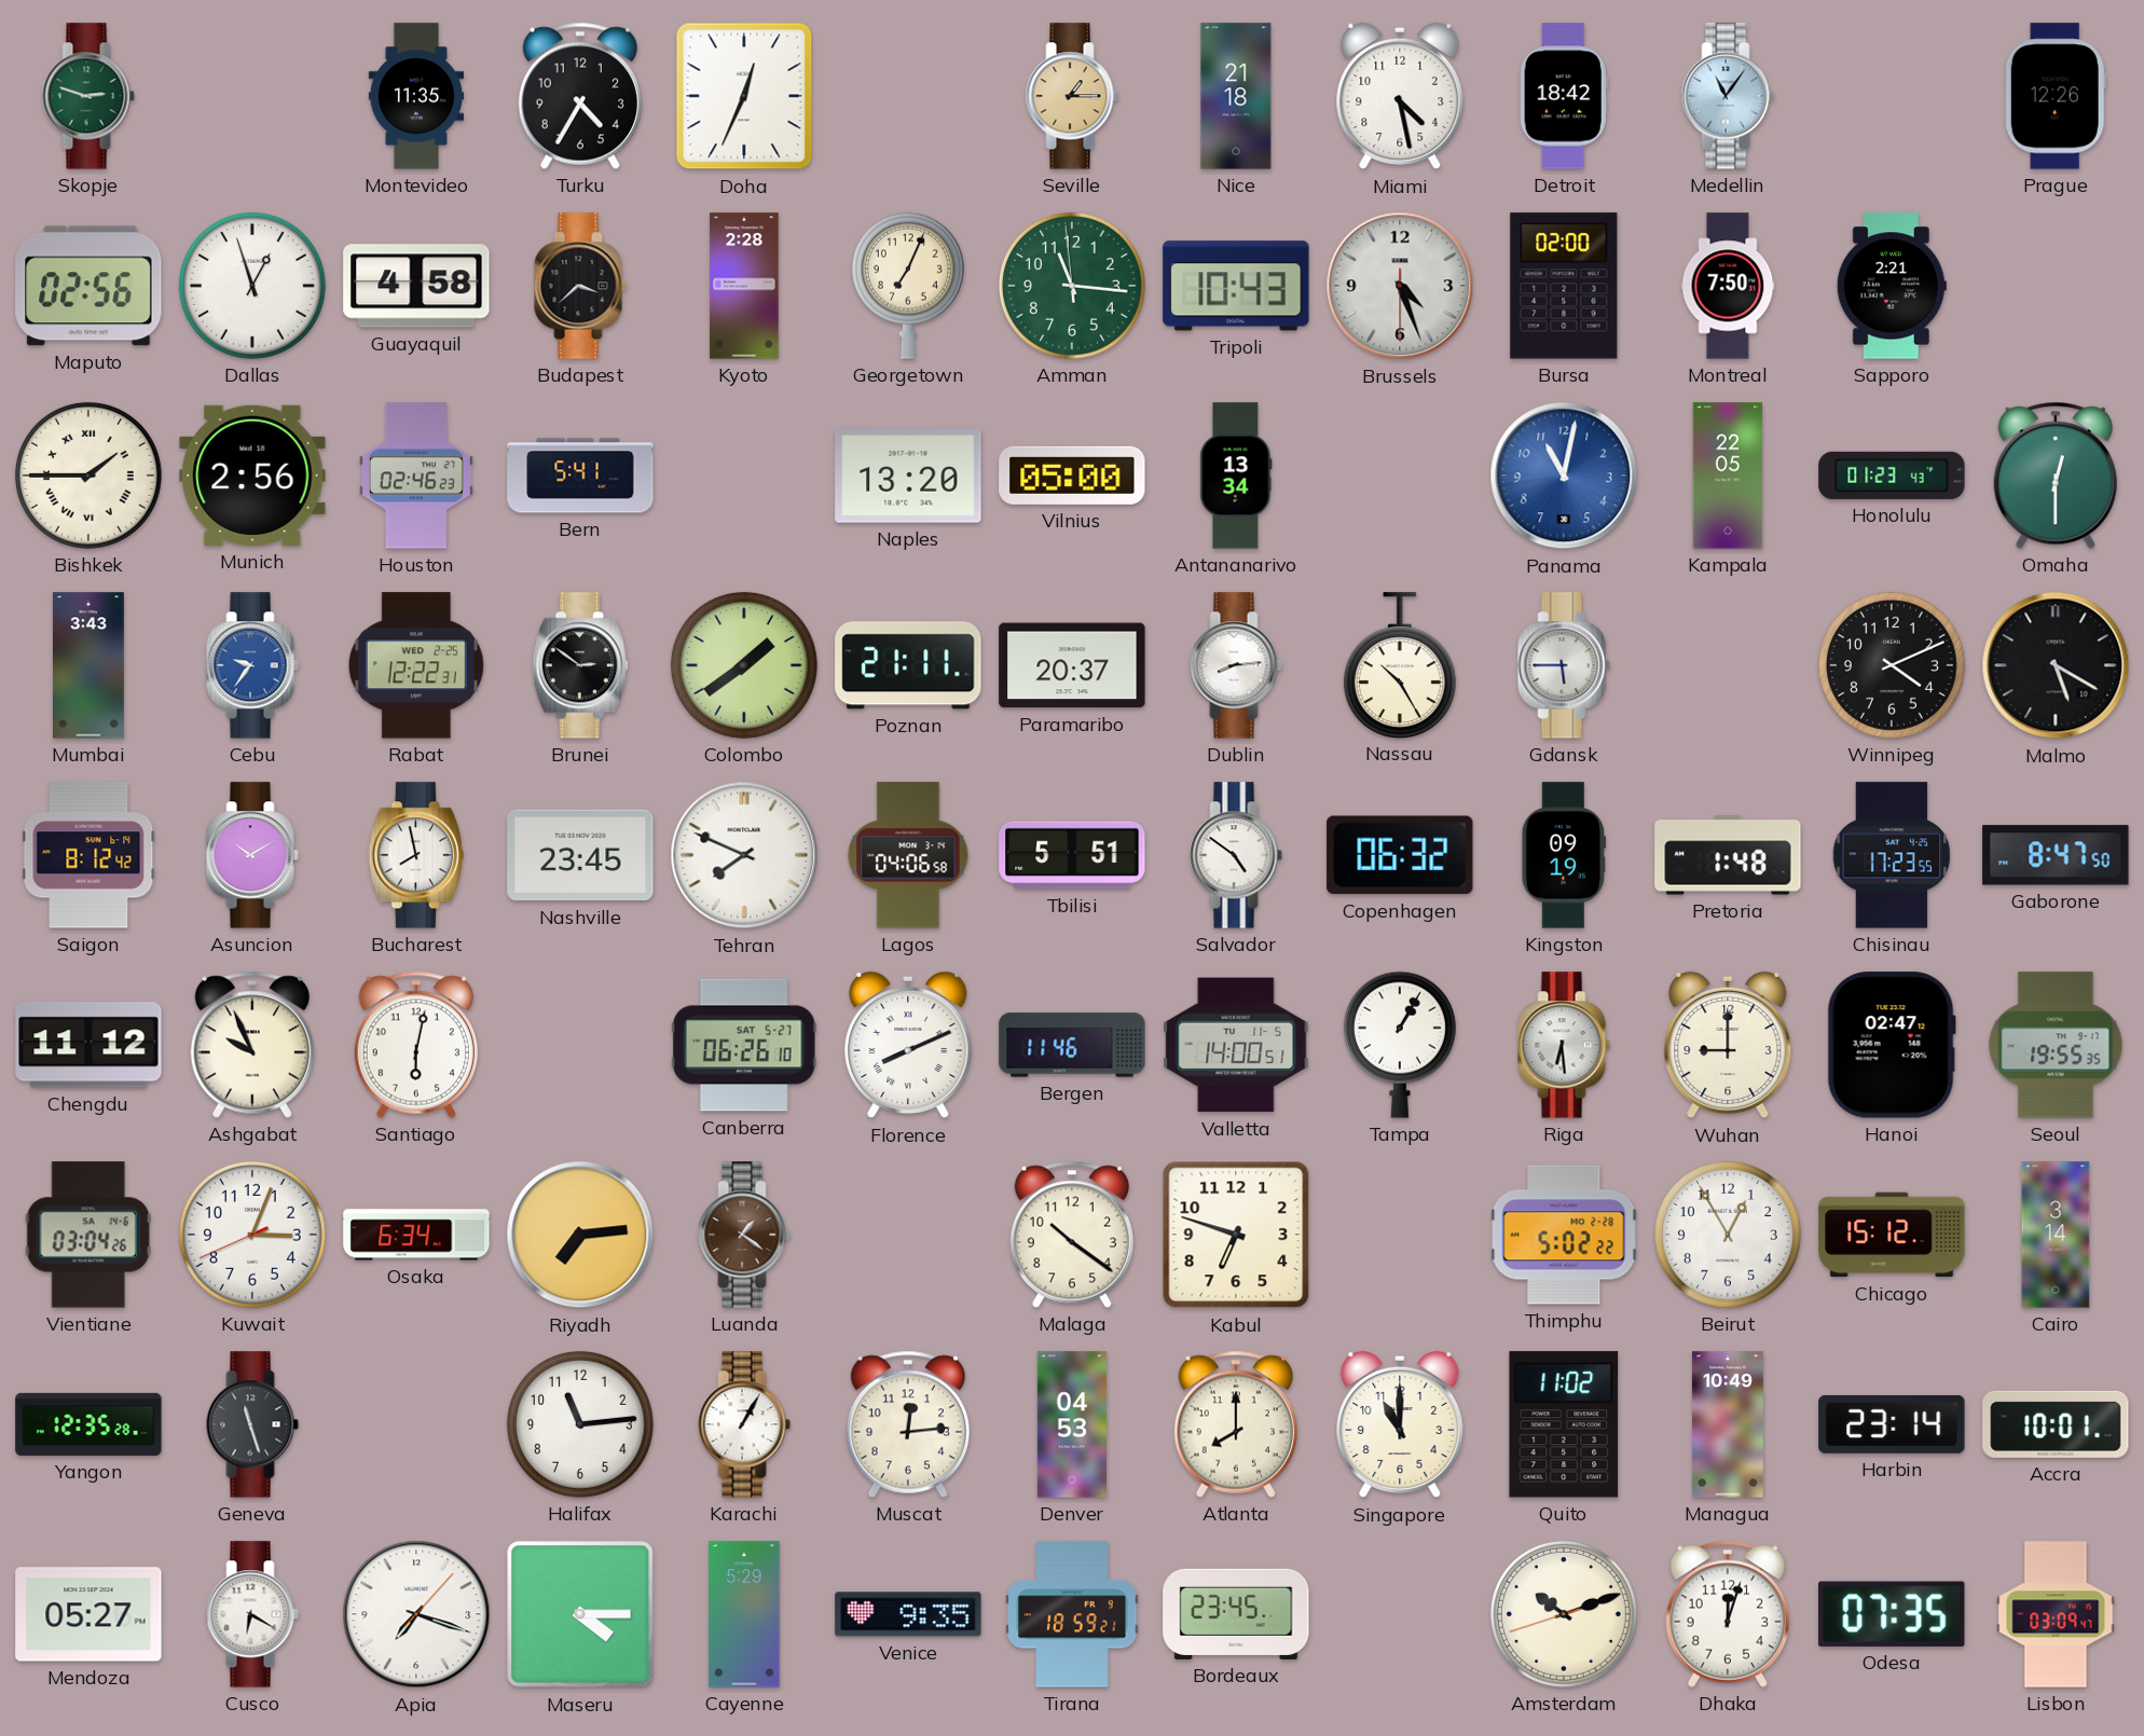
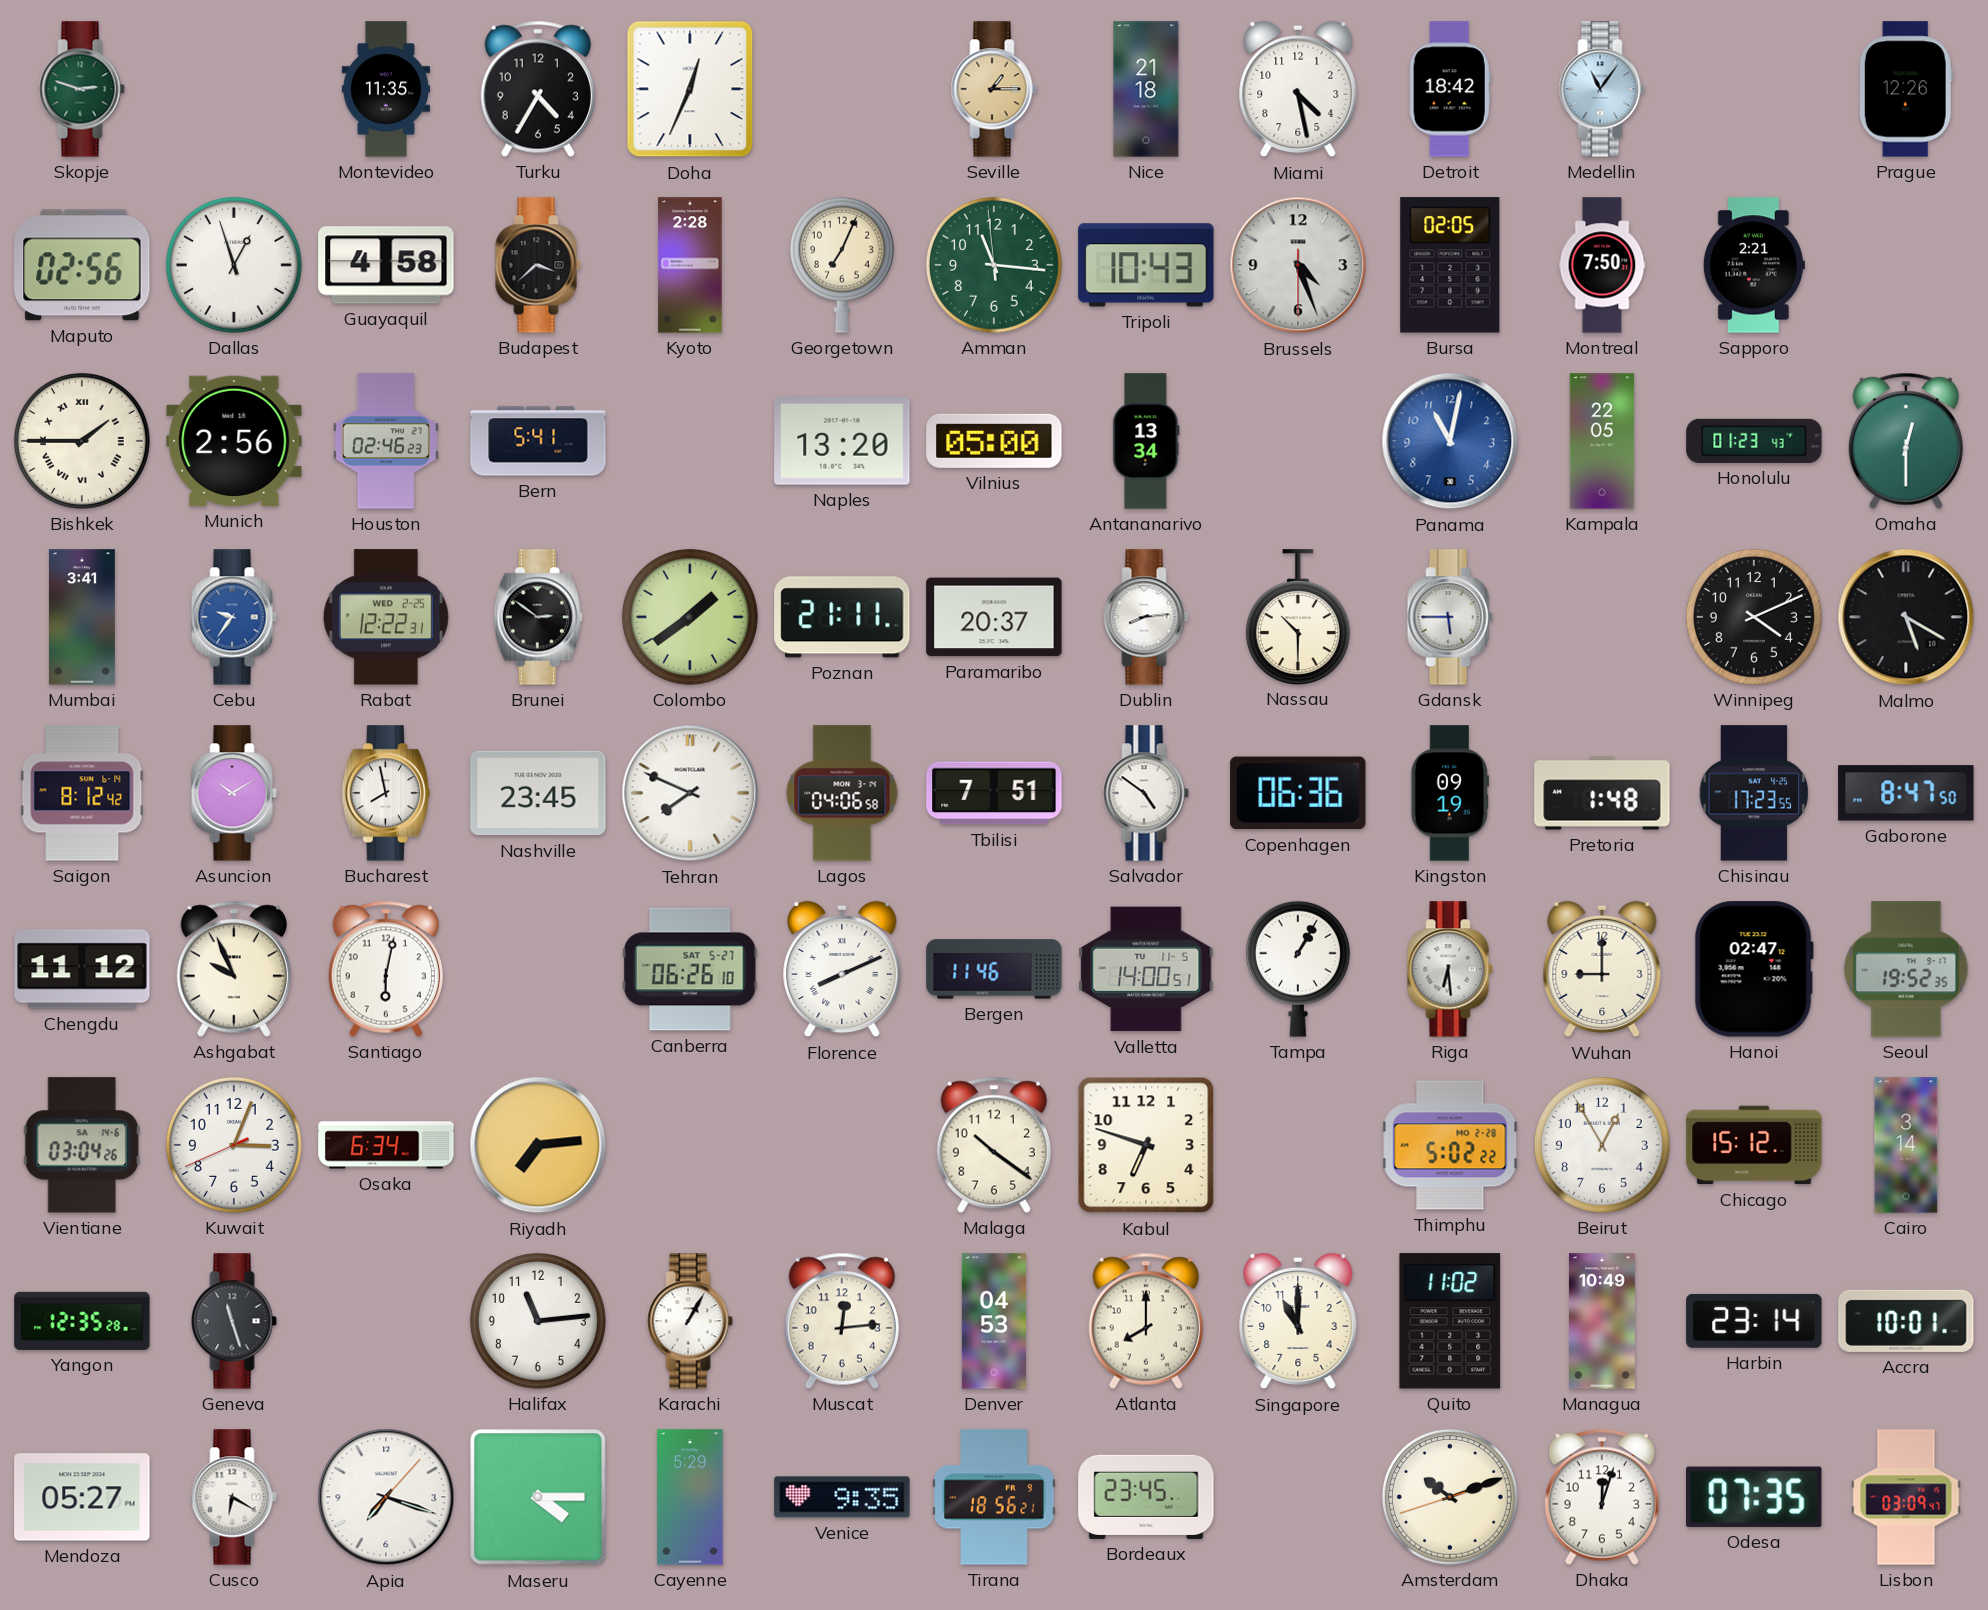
Bursa: 02:00 -> 02:05 (1450, 265)
Mumbai: 3:43 -> 3:41 (82, 617)
Nassau: 10:25 -> 10:30 (1298, 617)
Tbilisi: 5:51 -> 7:51 (994, 793)
Copenhagen: 06:32 -> 06:36 (1298, 793)
Seoul: 19:55 -> 19:52 (1906, 969)
Luanda: 1:21 -> none (744, 1235)
Tirana: 18:59 -> 18:56 (994, 1497)
